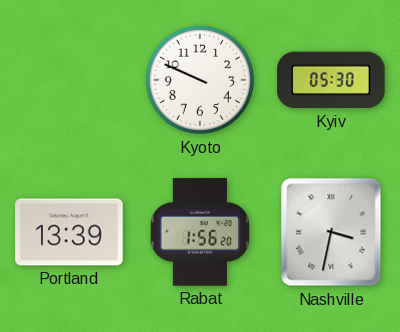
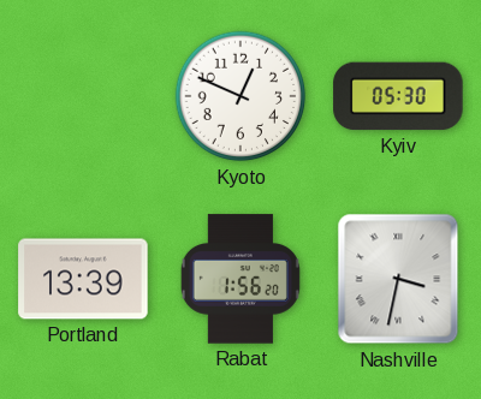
Kyoto: 9:49 -> 12:49 (240, 96)
